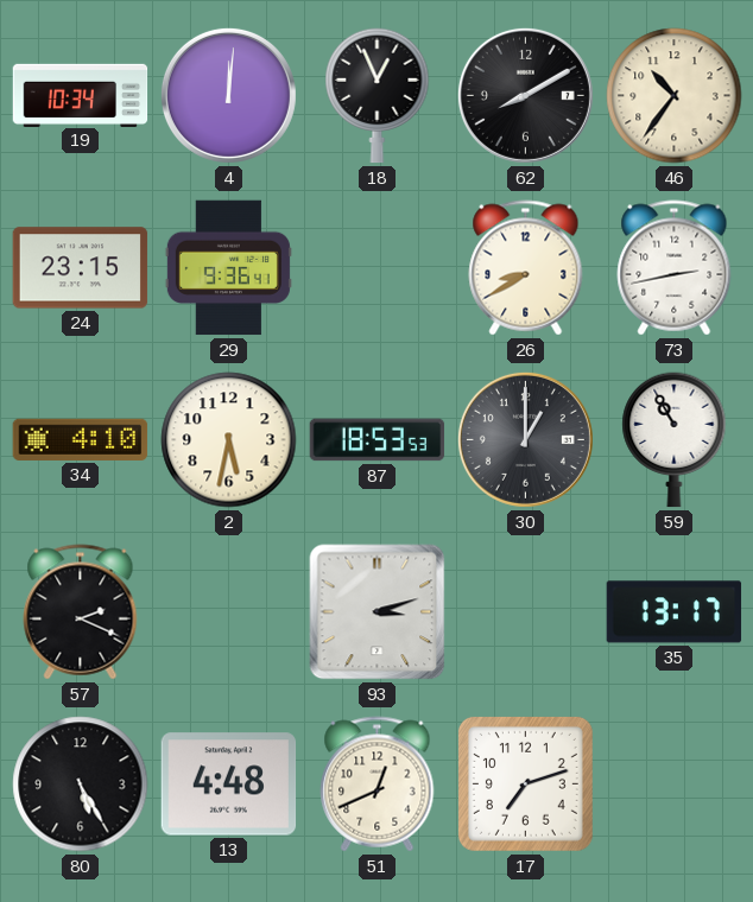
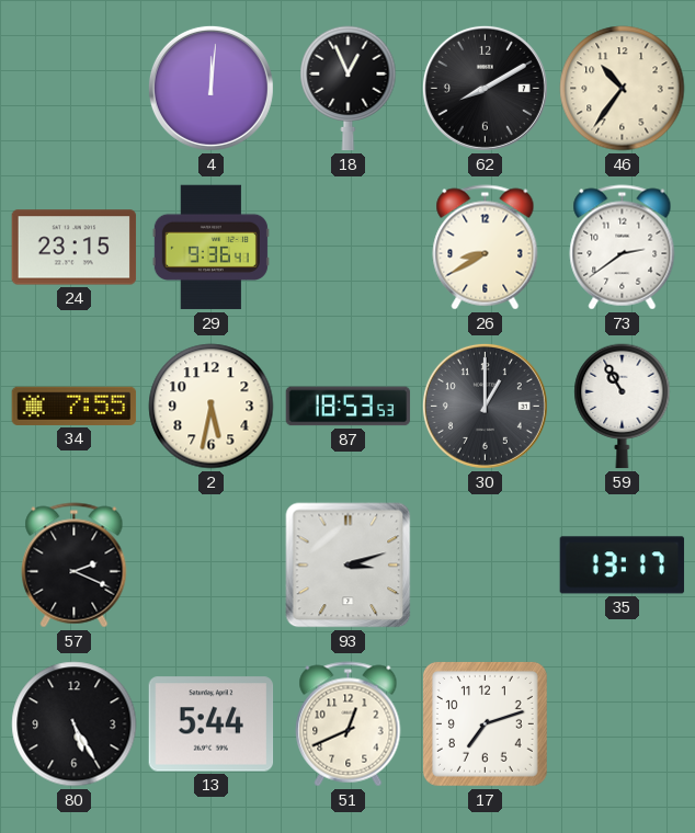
19: 10:34 -> none (81, 95)
73: 2:43 -> 2:39 (623, 248)
34: 4:10 -> 7:55 (75, 406)
13: 4:48 -> 5:44 (212, 724)
